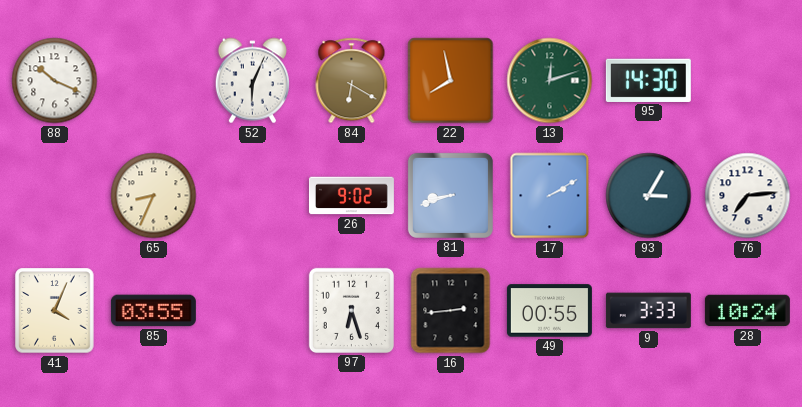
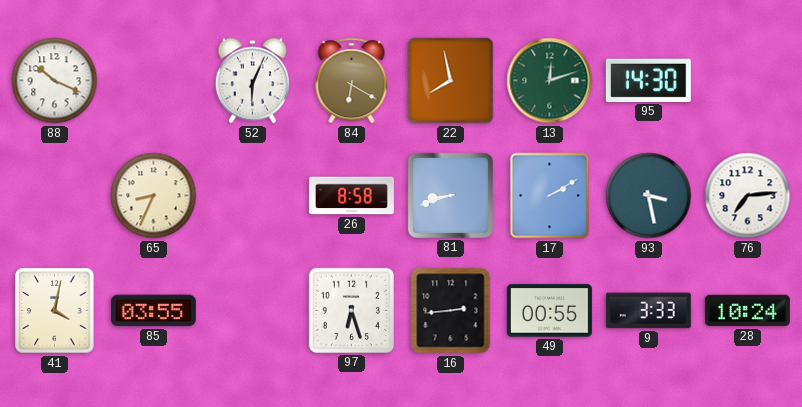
26: 9:02 -> 8:58 (351, 196)
93: 3:05 -> 3:28 (649, 196)
41: 4:04 -> 4:02 (55, 311)
